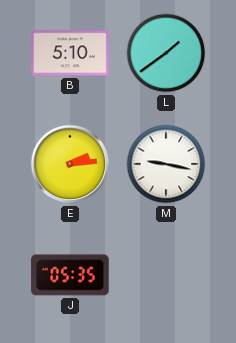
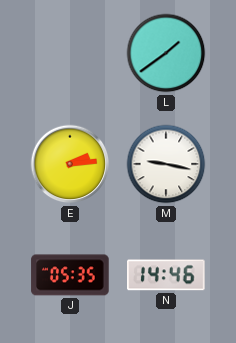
B: 5:10 -> none (70, 53)
N: none -> 14:46 (167, 275)
